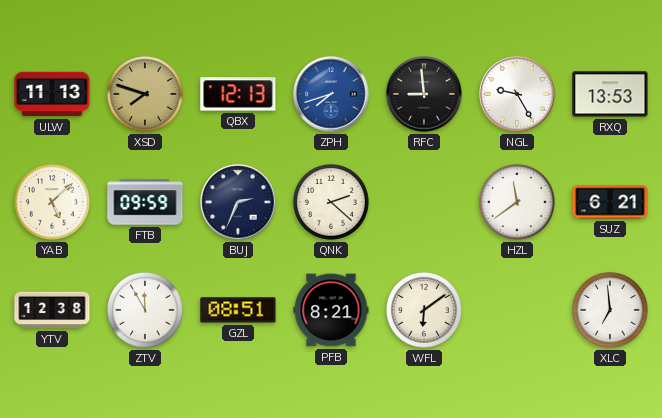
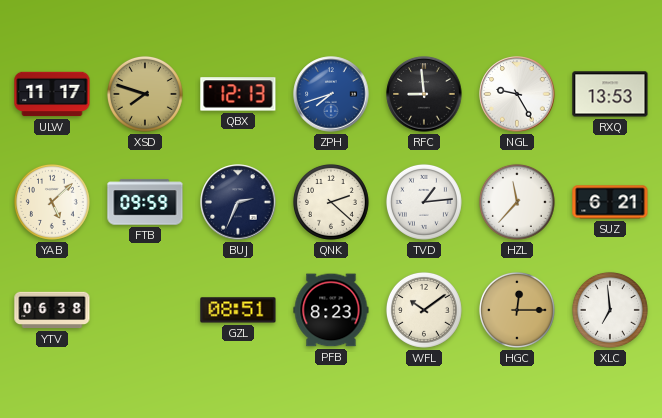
ULW: 11:13 -> 11:17 (52, 94)
TVD: none -> 1:14 (424, 202)
HZL: 11:39 -> 11:37 (517, 202)
YTV: 12:38 -> 06:38 (52, 310)
ZTV: 11:55 -> none (145, 310)
PFB: 8:21 -> 8:23 (331, 310)
WFL: 6:09 -> 10:09 (424, 310)
HGC: none -> 12:15 (517, 310)
